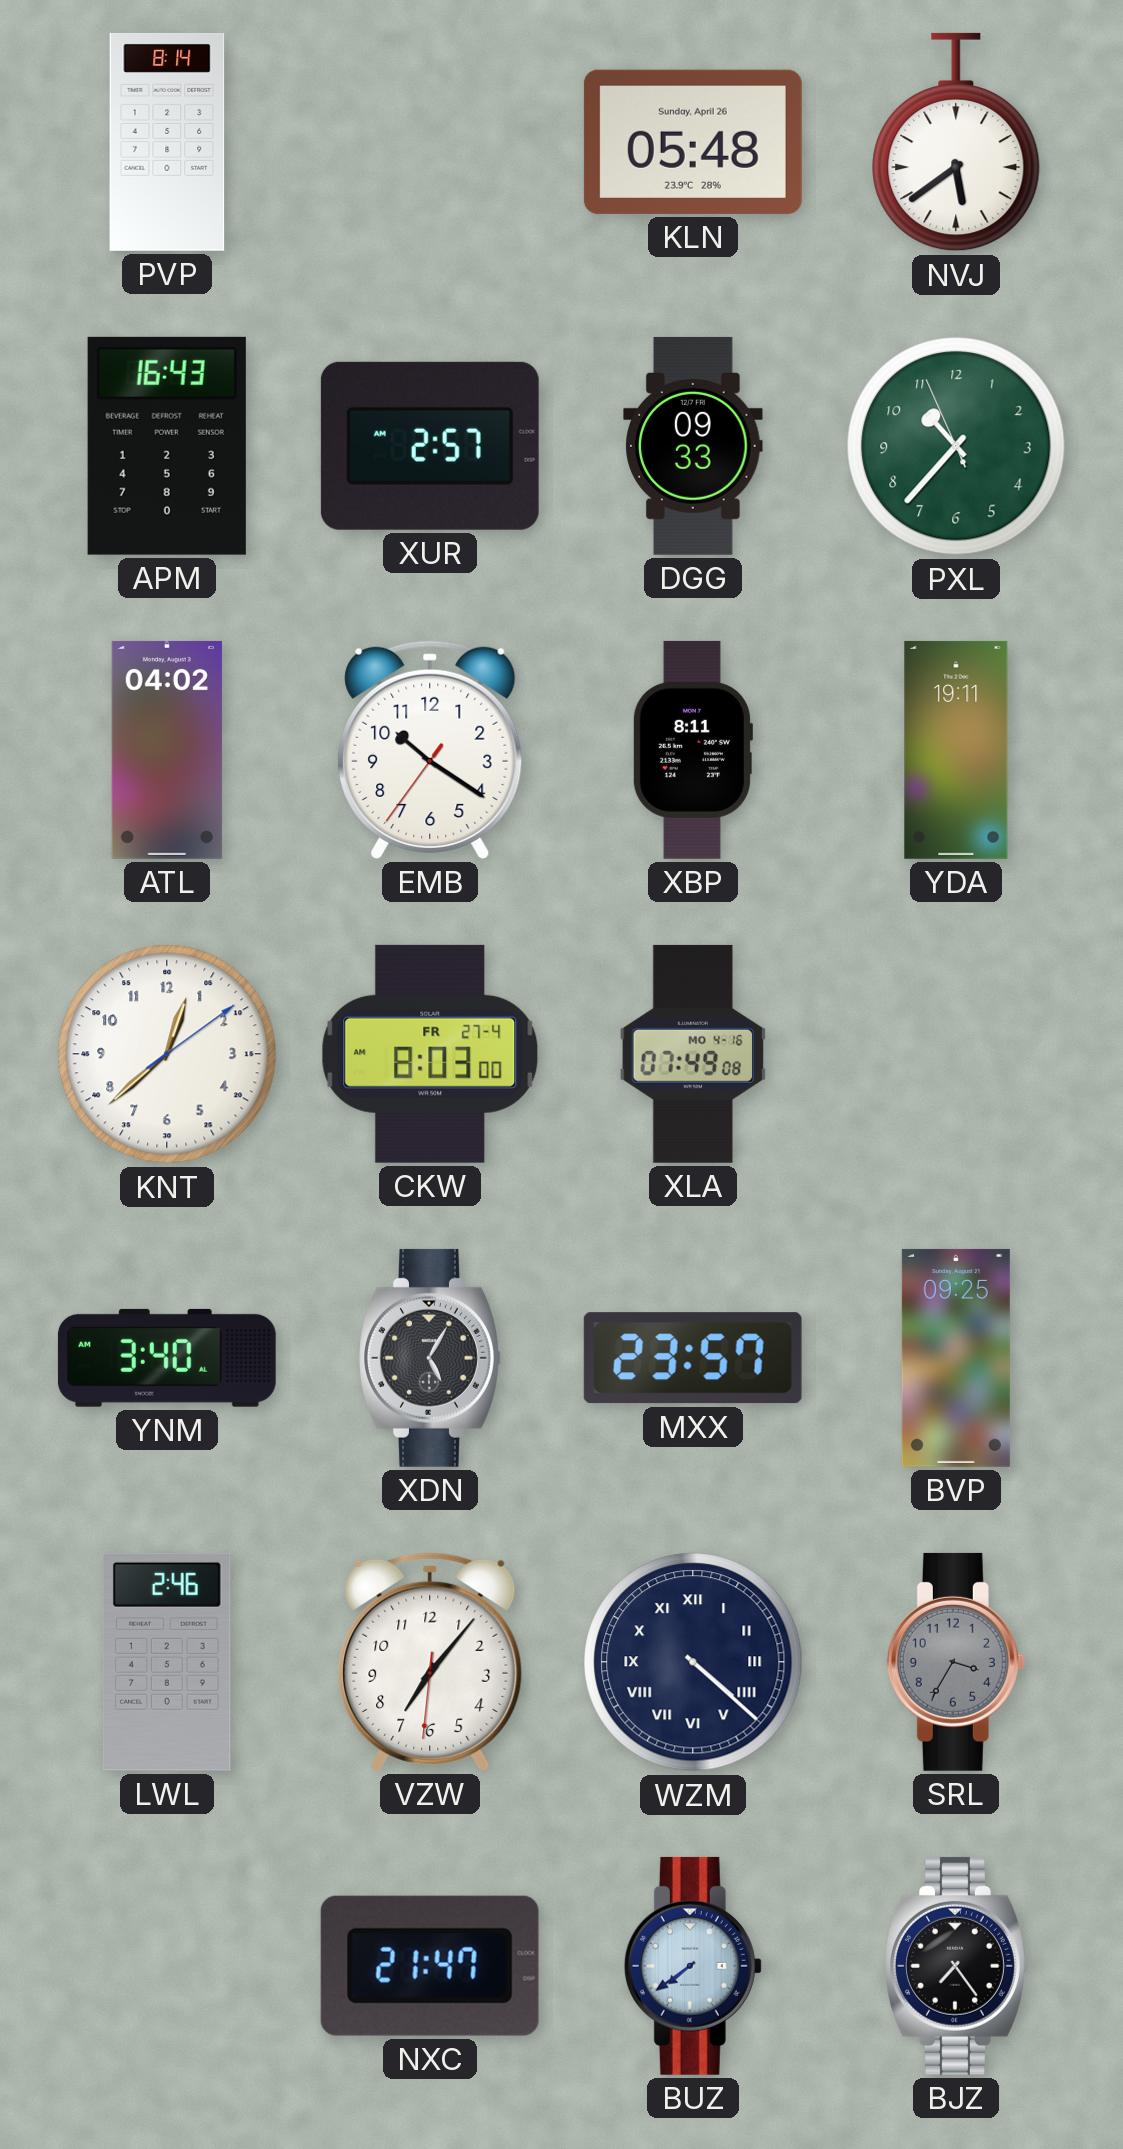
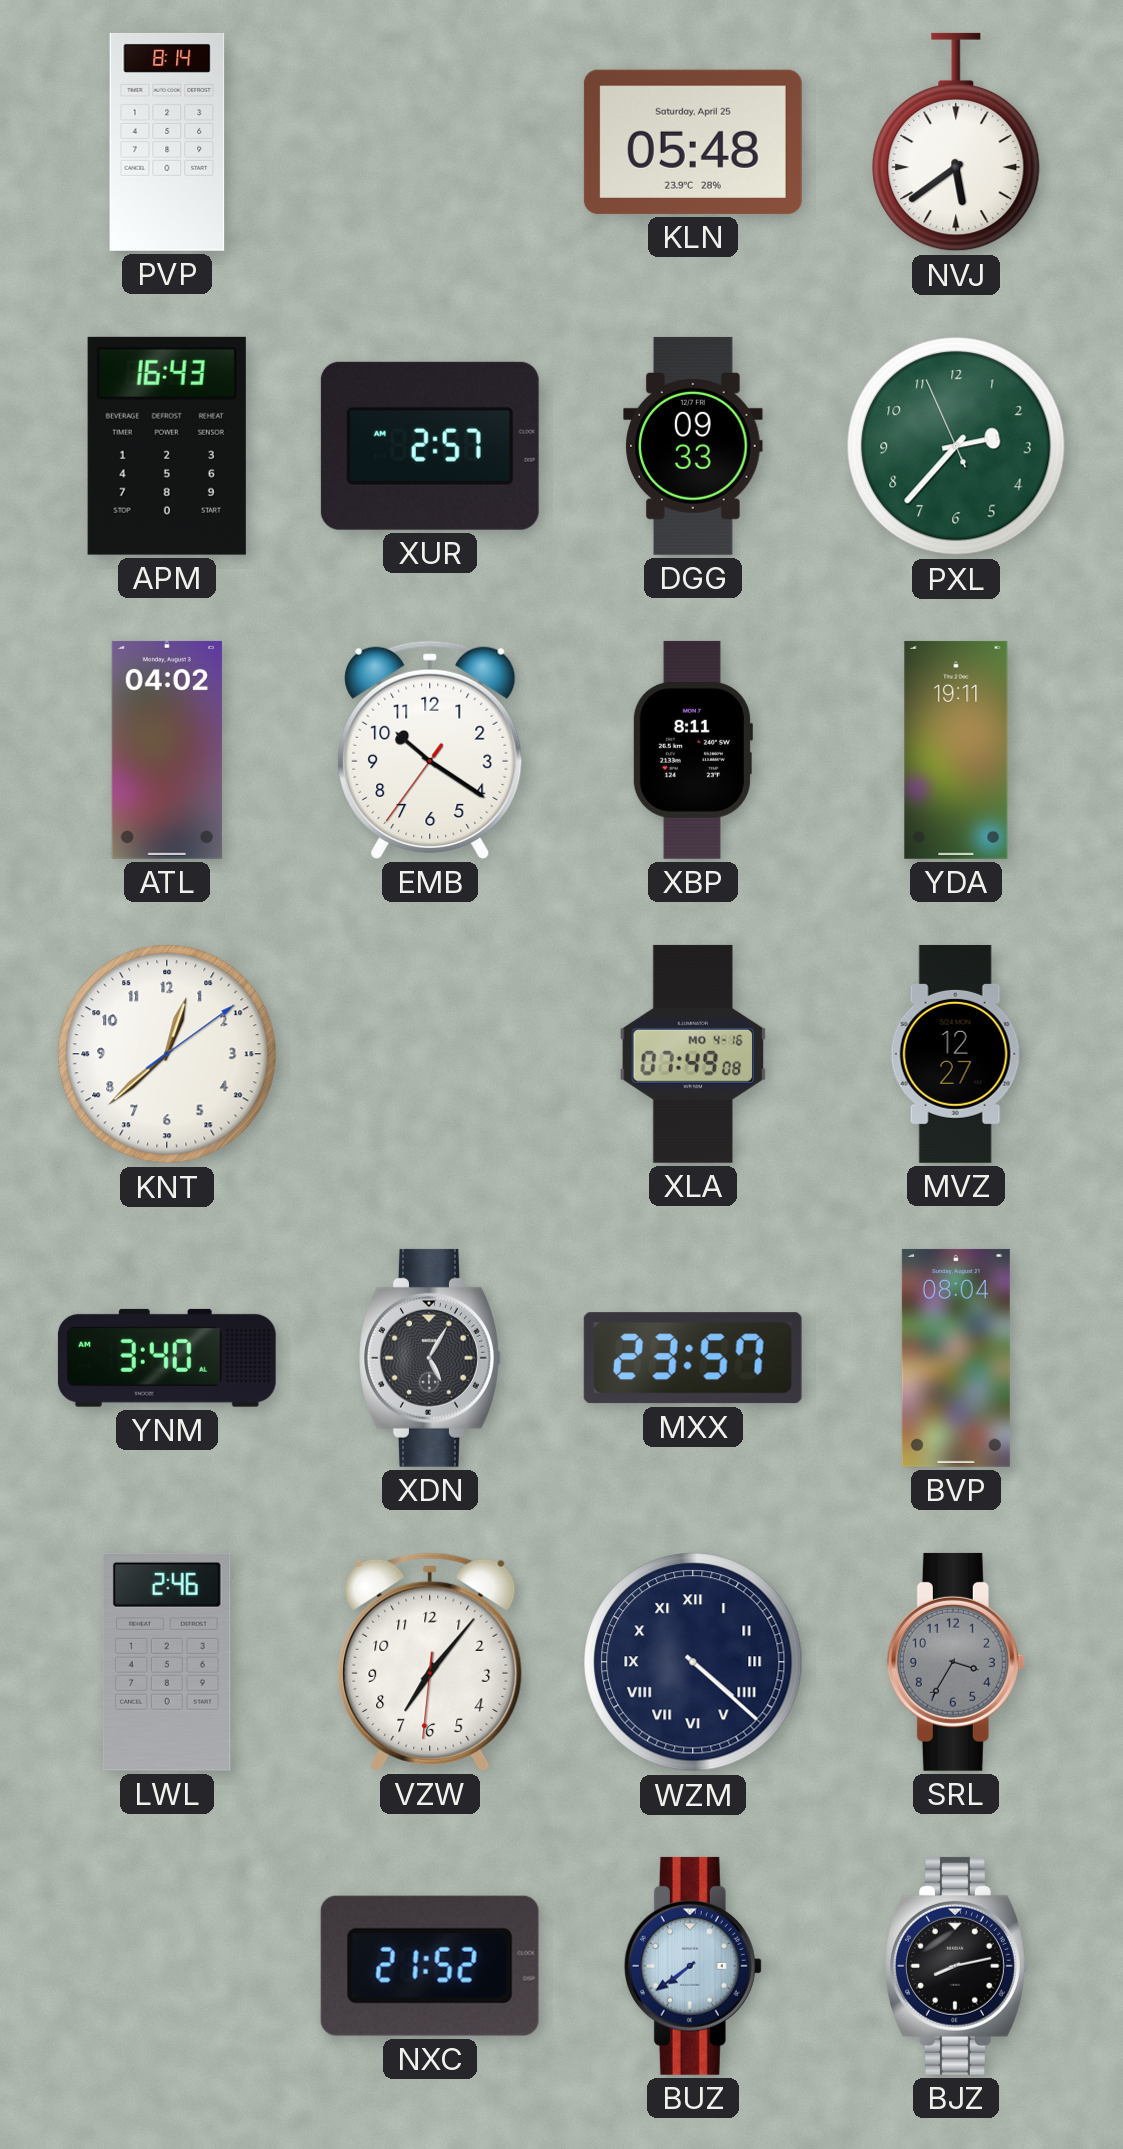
KLN date: Sunday, April 26 -> Saturday, April 25 (693, 142)
PXL: 10:36 -> 2:36 (956, 446)
CKW: 8:03 -> none (430, 1054)
MVZ: none -> 12:27 (956, 1054)
BVP: 09:25 -> 08:04 (956, 1358)
NXC: 21:47 -> 21:52 (430, 1966)
BJZ: 7:24 -> 8:13 (957, 1966)
